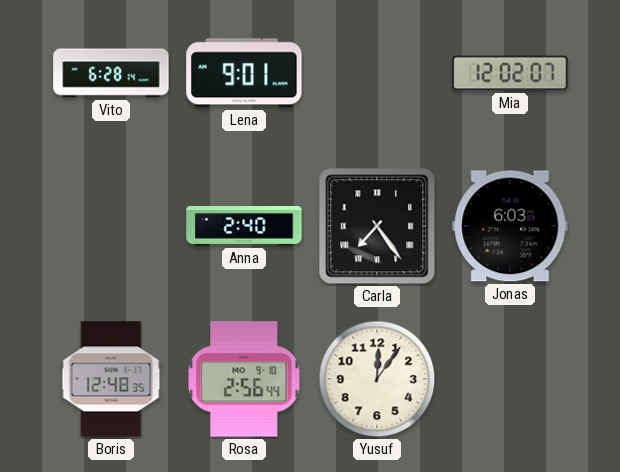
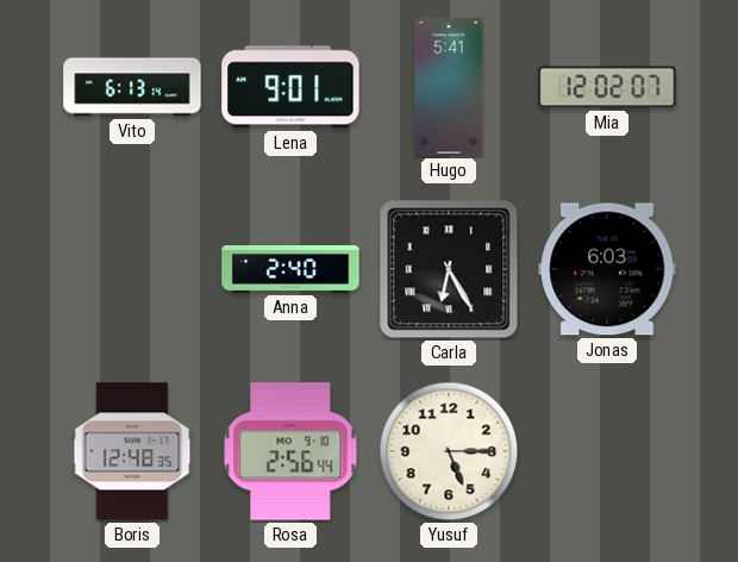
Vito: 6:28 -> 6:13 (132, 87)
Hugo: none -> 5:41 (449, 87)
Carla: 7:24 -> 6:25 (449, 269)
Yusuf: 12:06 -> 5:15 (449, 451)
